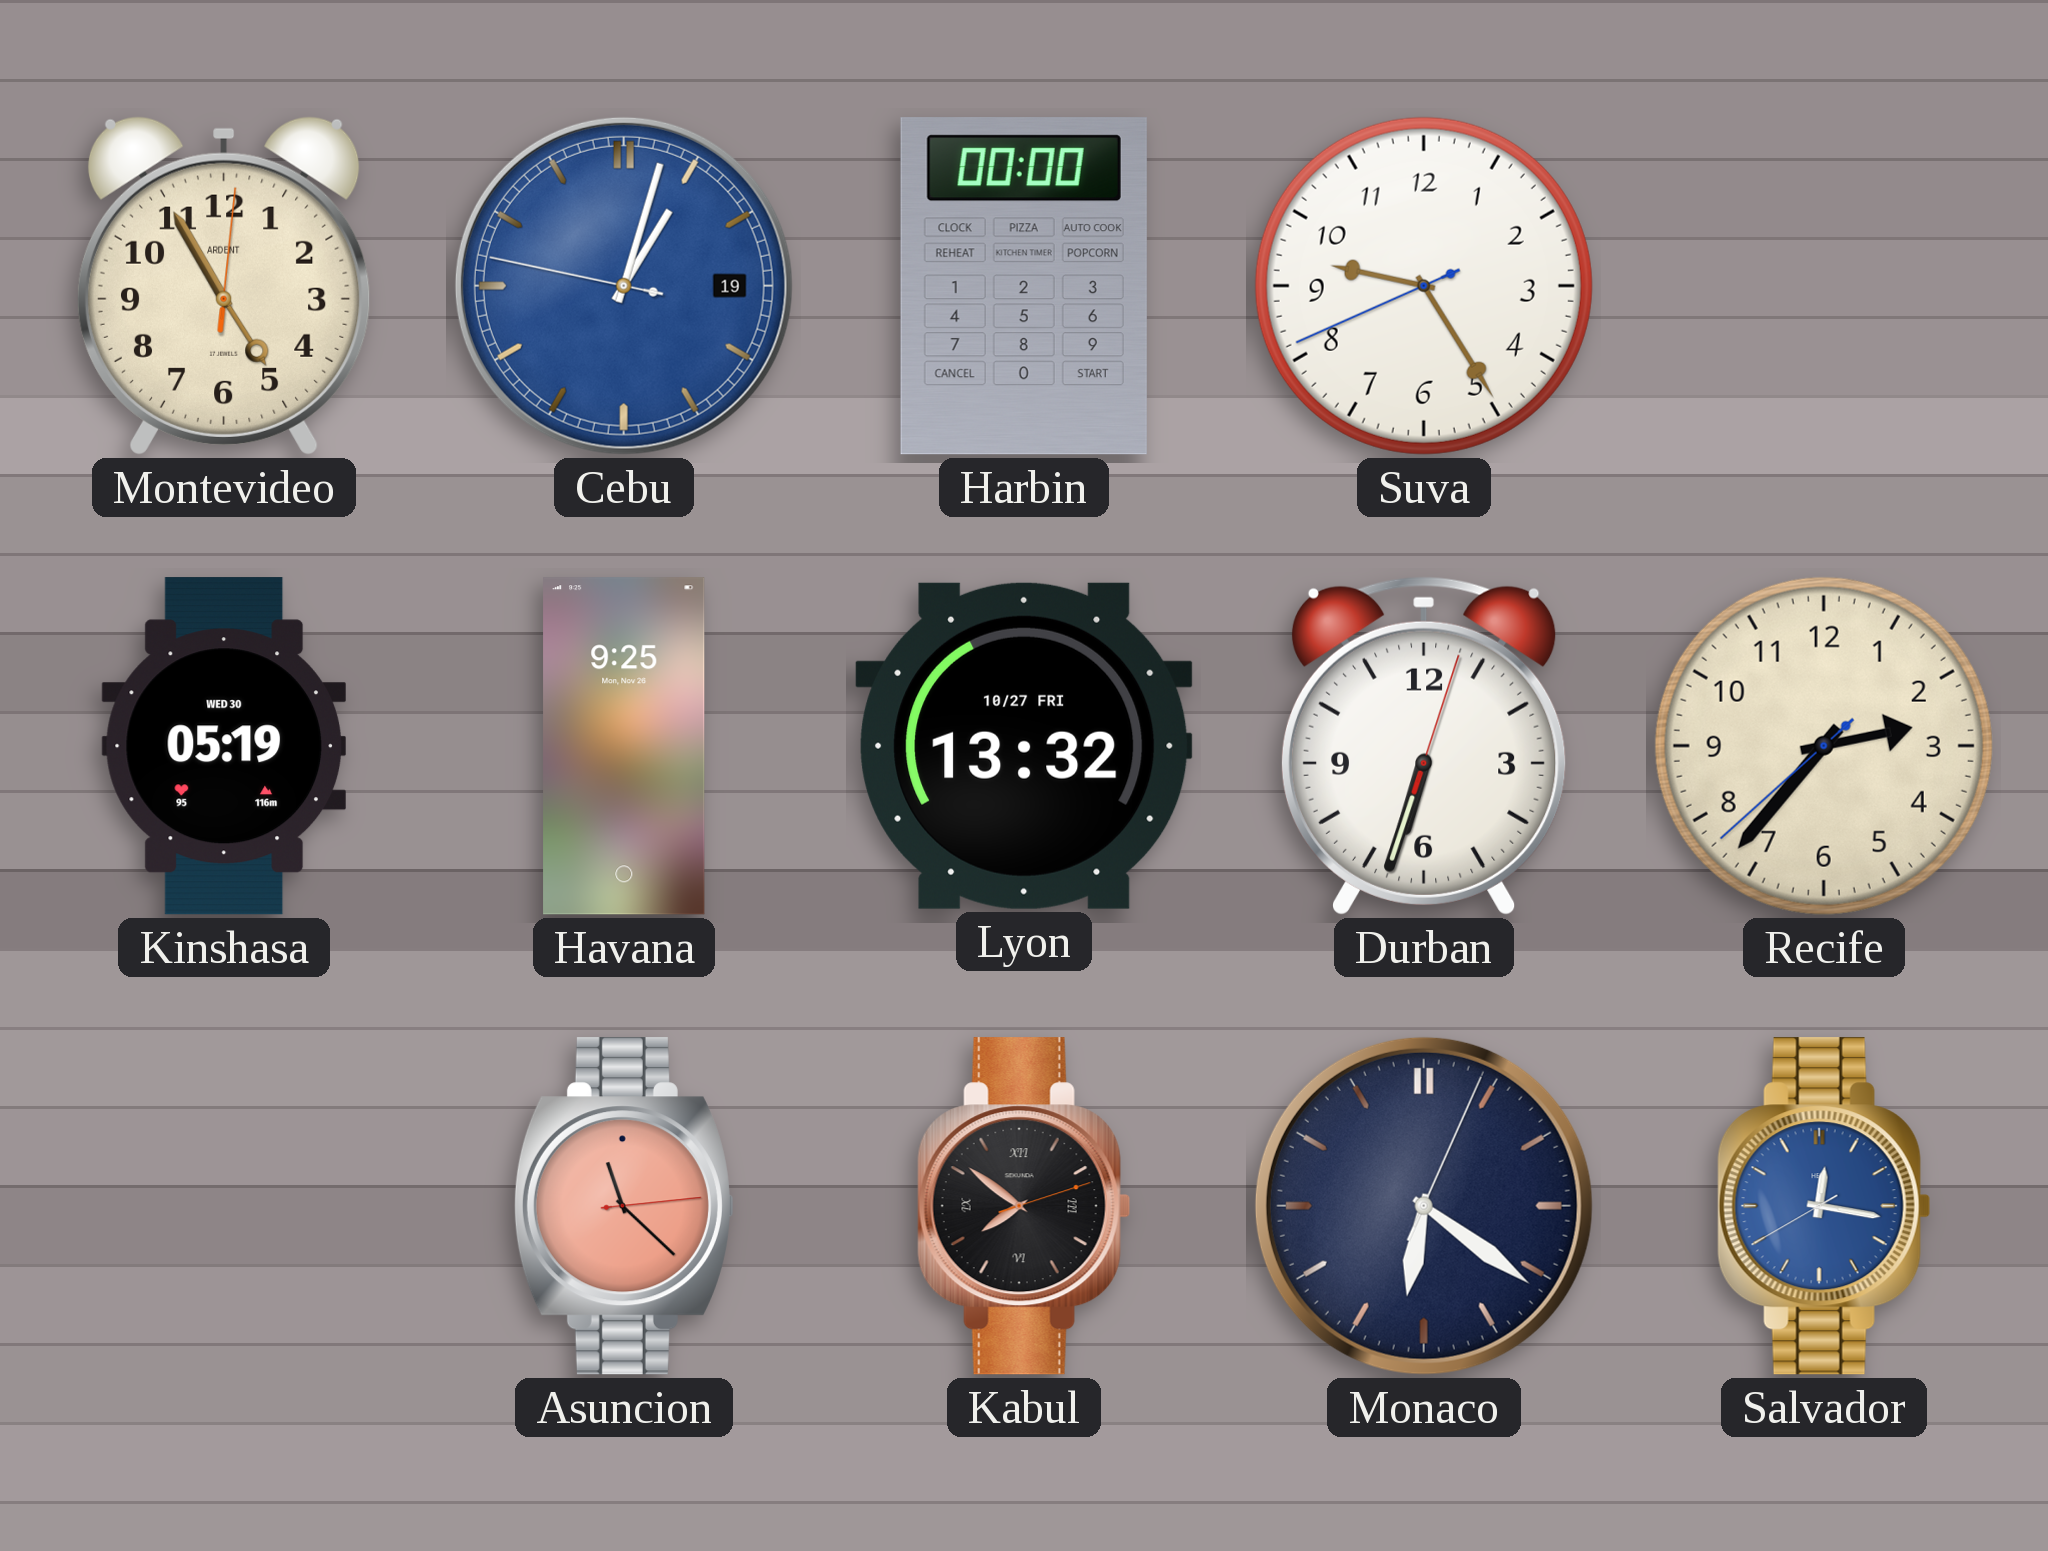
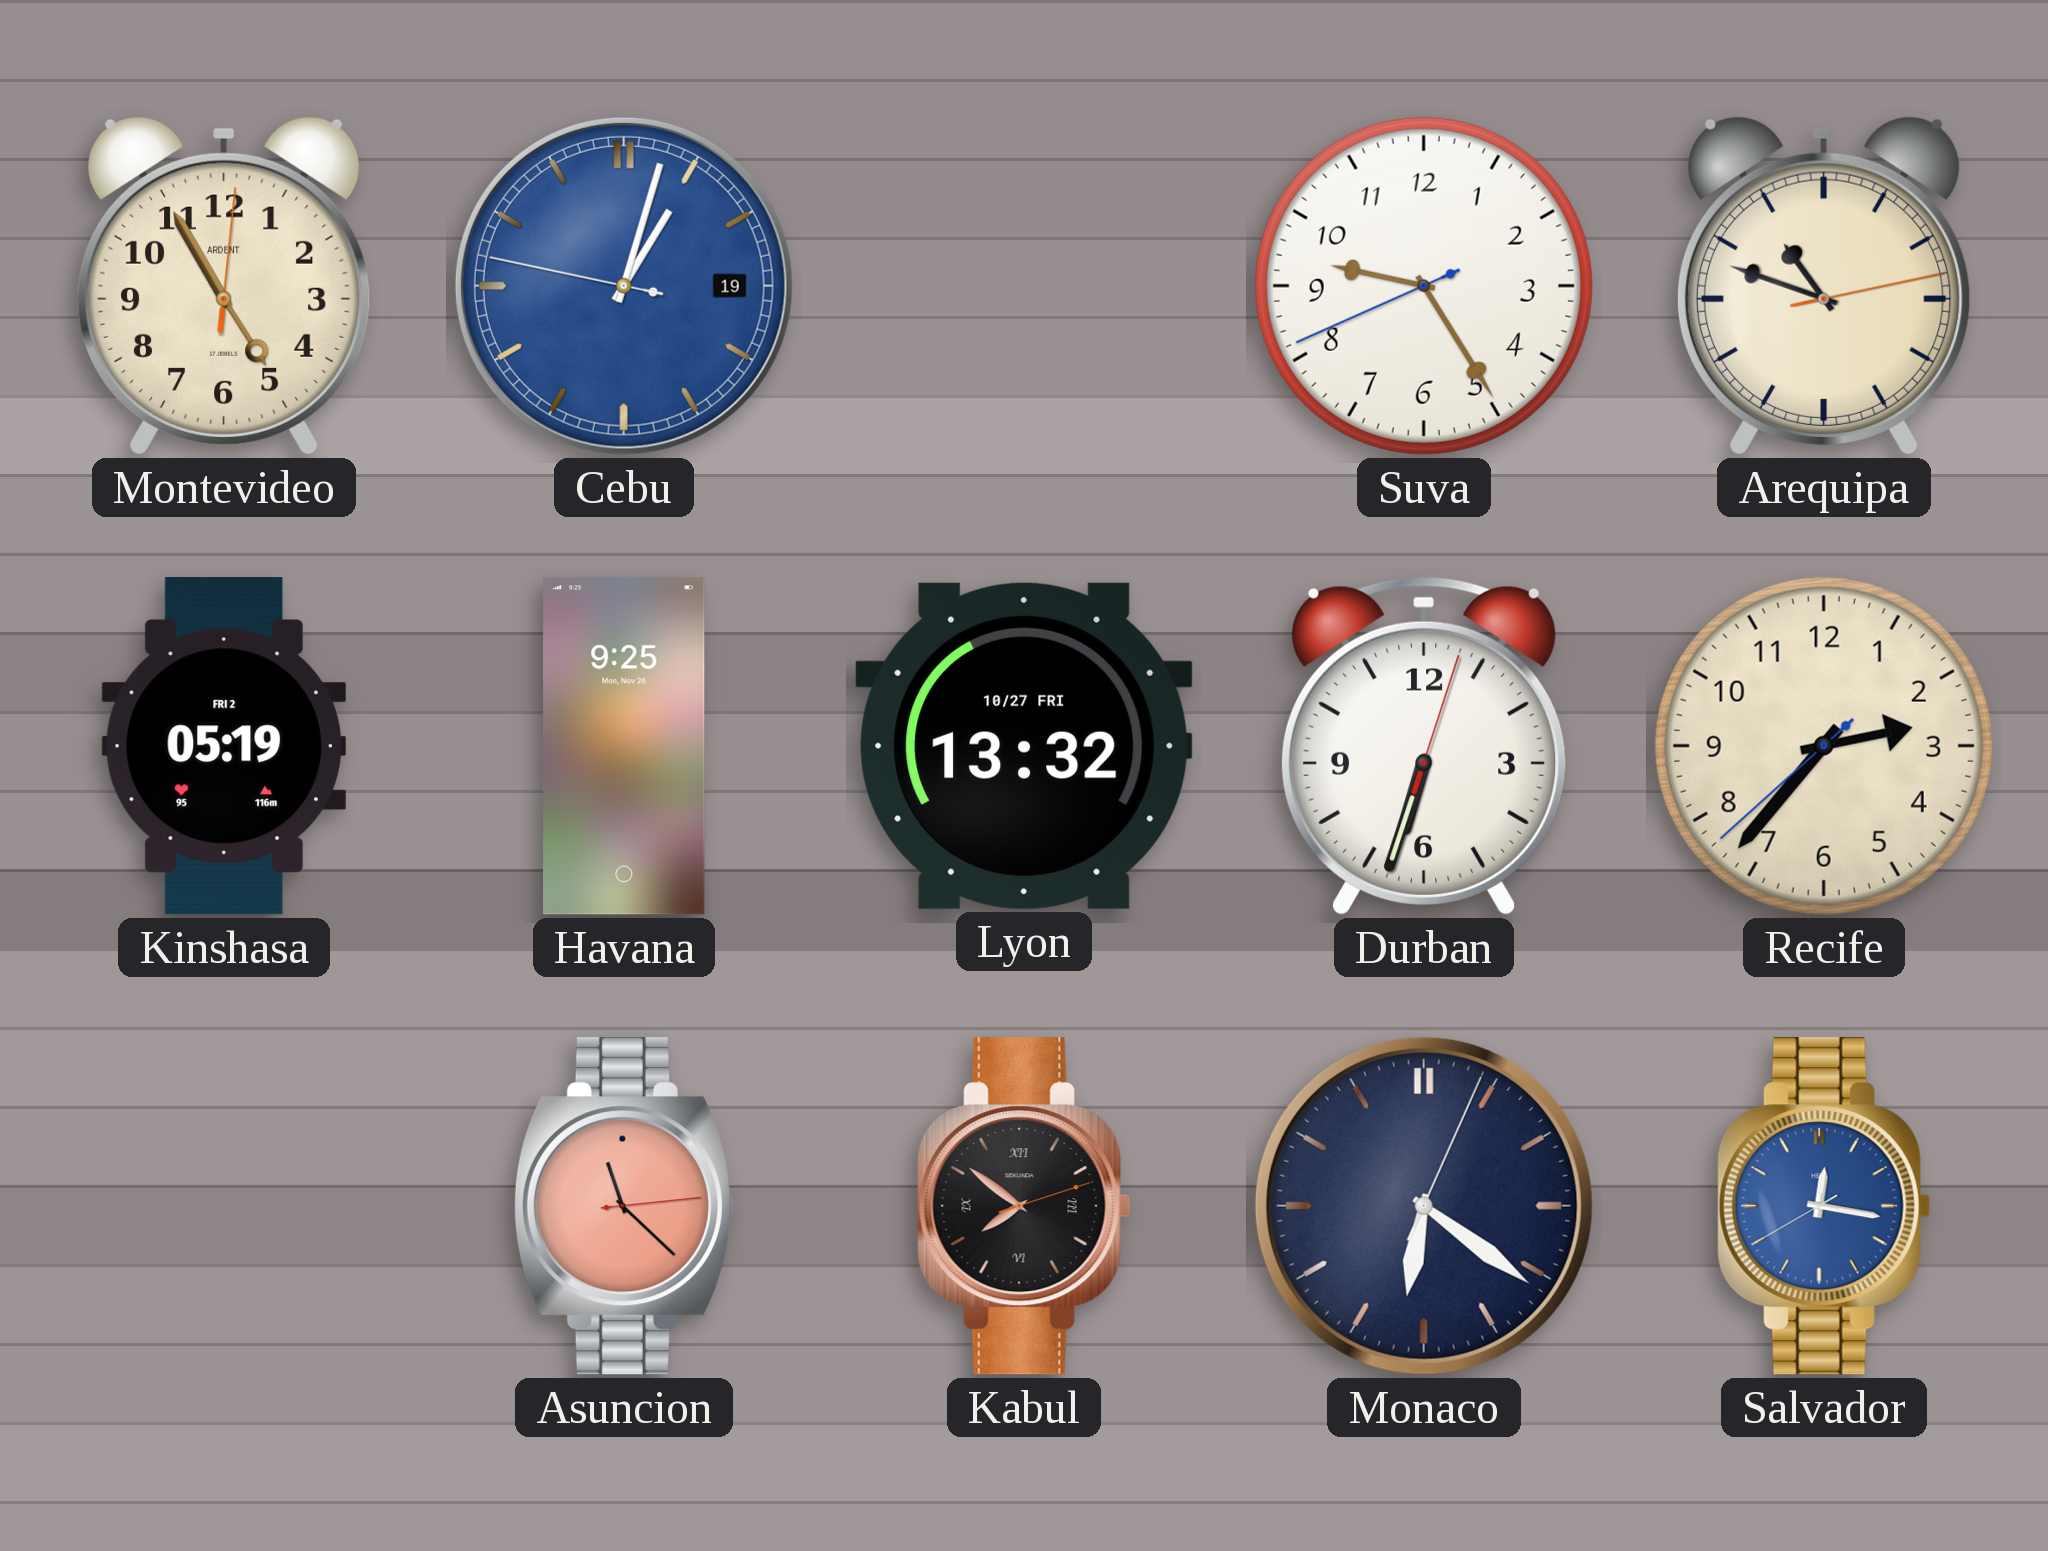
Harbin: 00:00 -> none (1024, 286)
Arequipa: none -> 10:48 (1824, 286)
Kinshasa date: WED 30 -> FRI 2 (223, 746)
